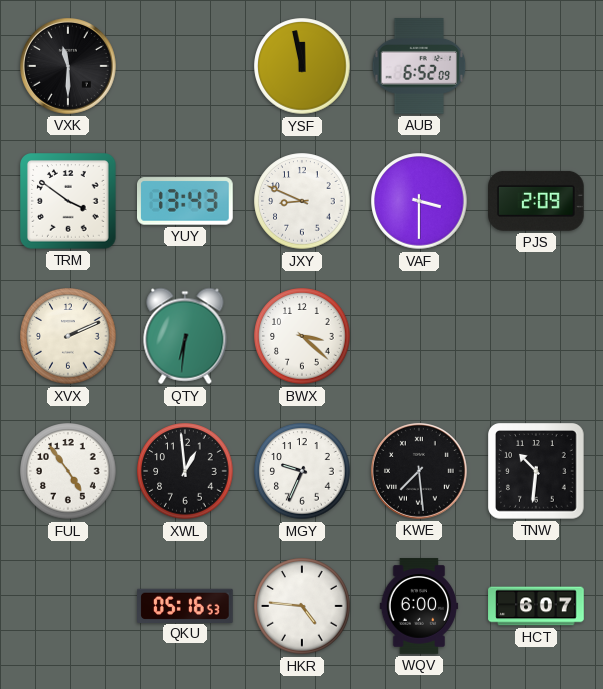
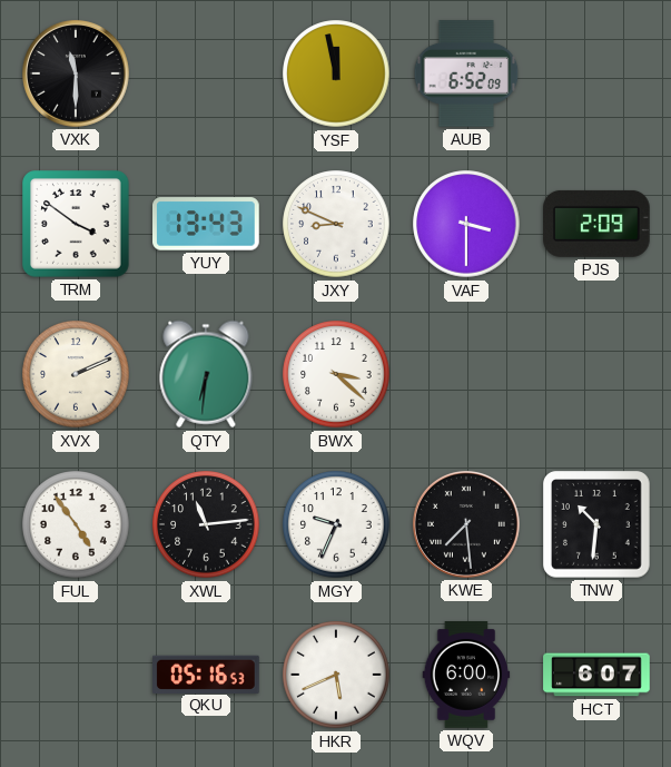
XWL: 12:59 -> 11:14 (206, 524)
HKR: 4:46 -> 5:41 (336, 675)
